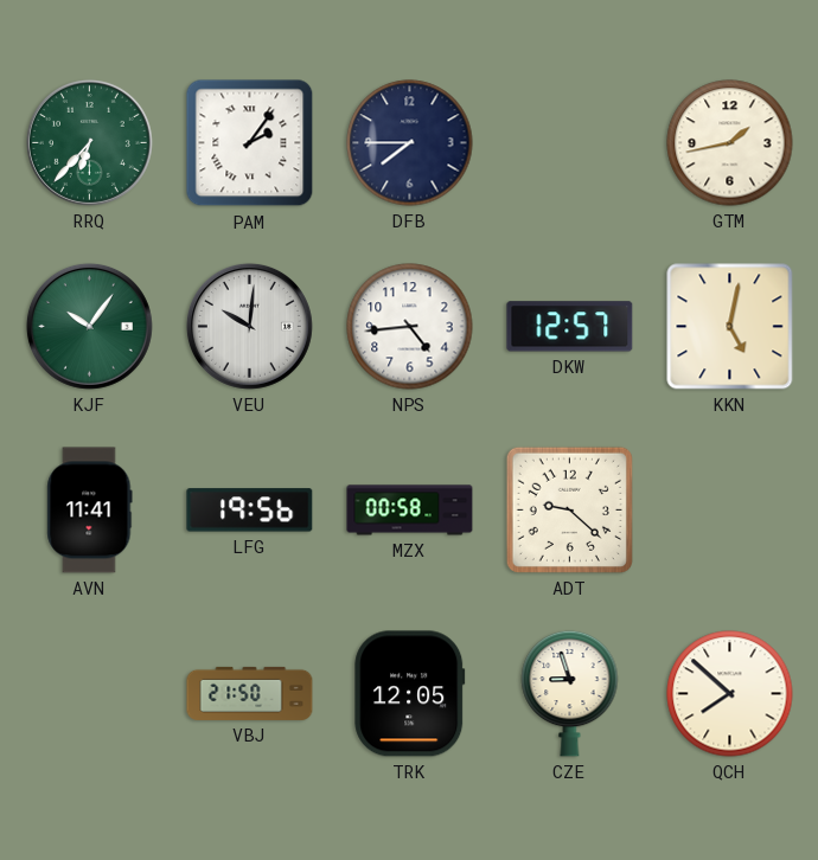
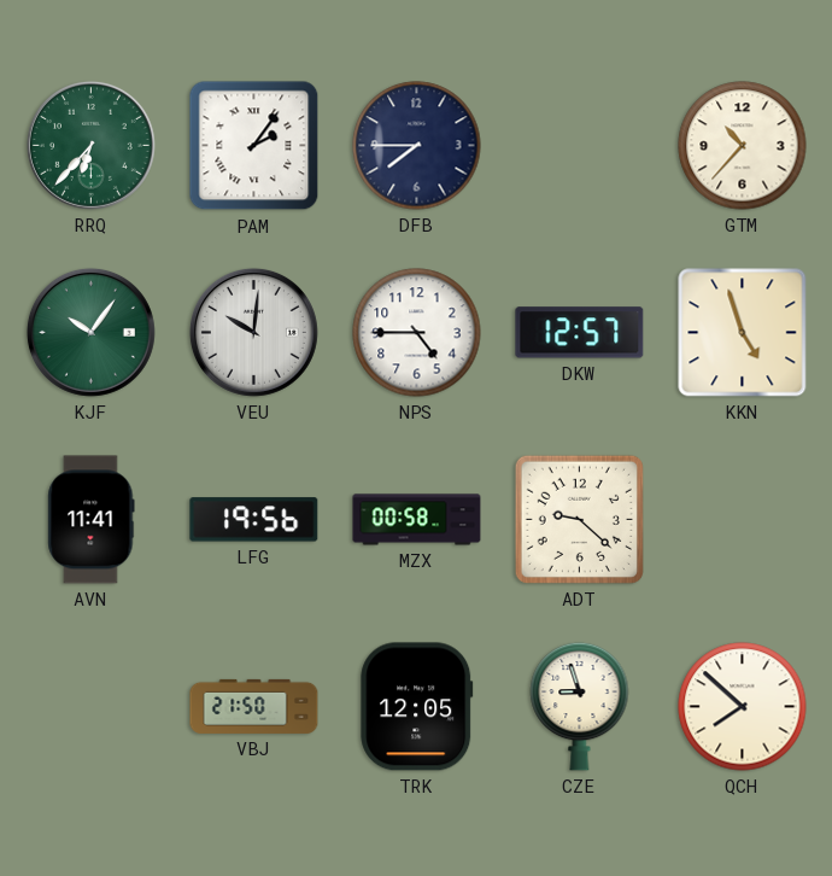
GTM: 1:43 -> 10:37 (743, 146)
NPS: 4:44 -> 4:45 (417, 333)
KKN: 5:02 -> 4:57 (743, 333)
